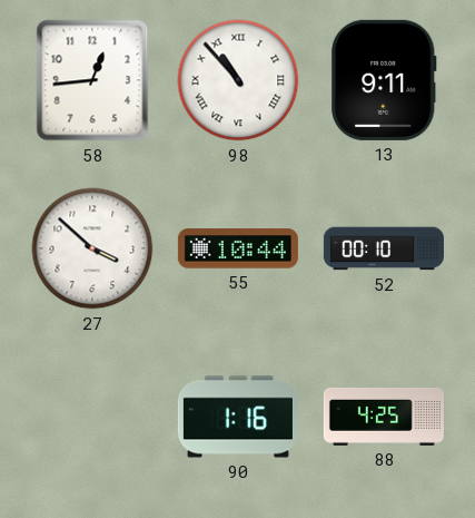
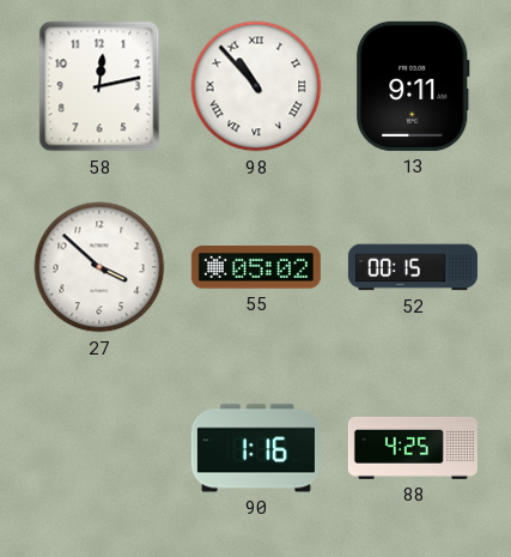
58: 12:44 -> 12:13 (99, 86)
55: 10:44 -> 05:02 (256, 267)
52: 00:10 -> 00:15 (413, 267)
